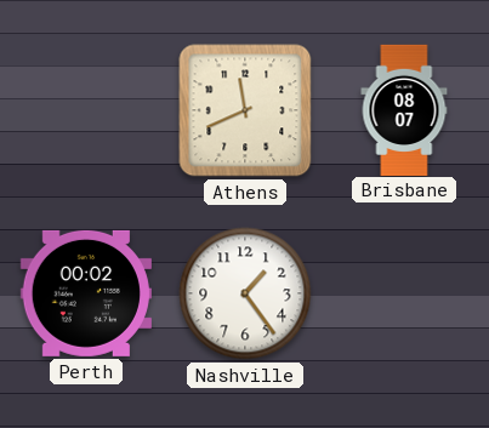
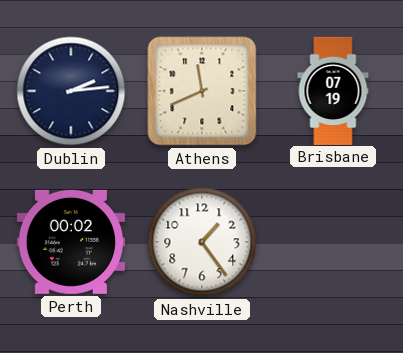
Dublin: none -> 2:14 (71, 91)
Brisbane: 08:07 -> 07:19 (333, 90)
